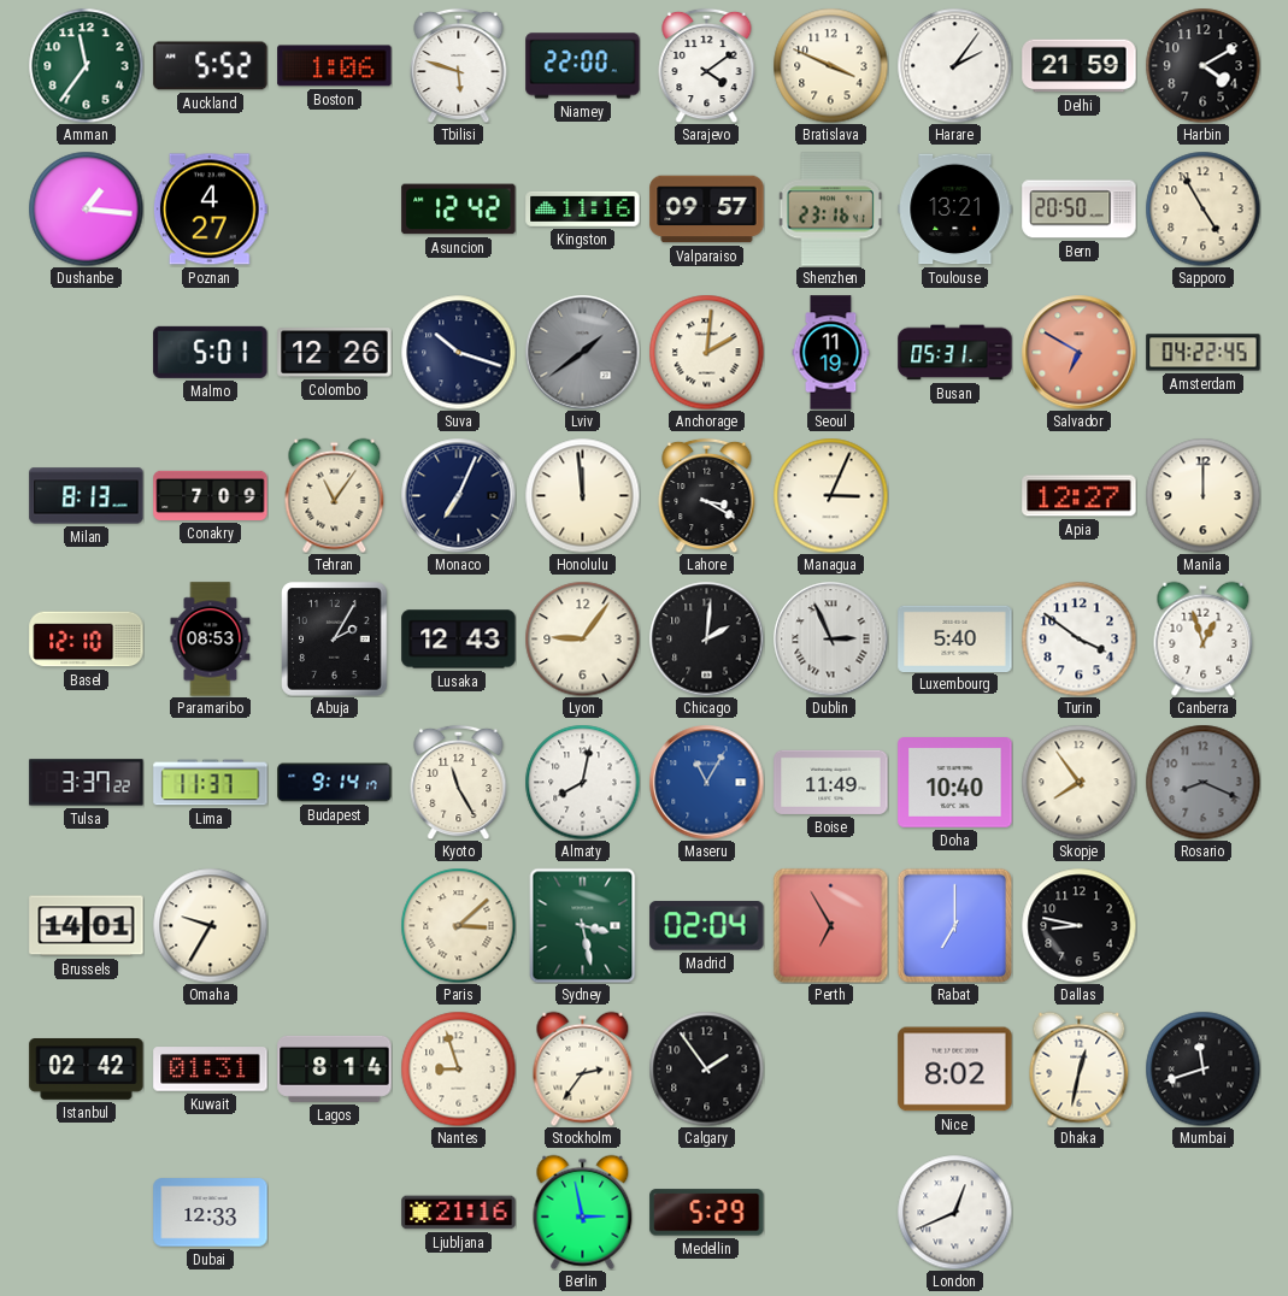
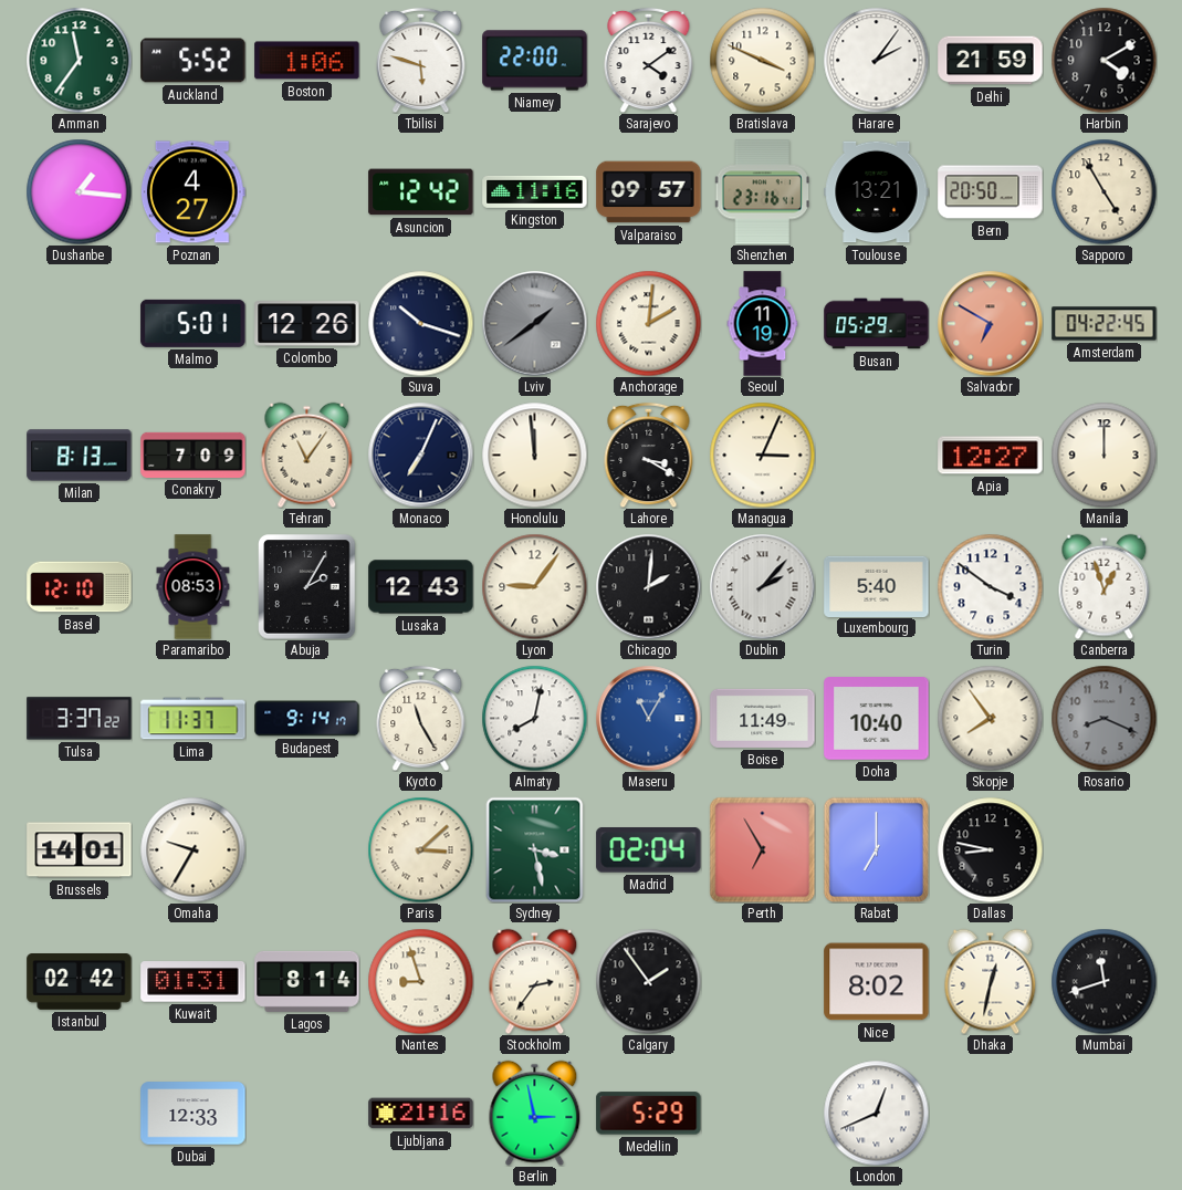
Busan: 05:31 -> 05:29 (877, 324)
Dublin: 2:56 -> 2:07 (762, 586)
